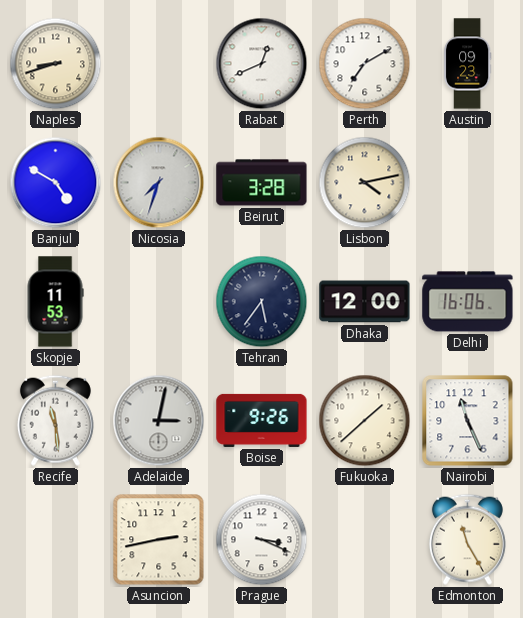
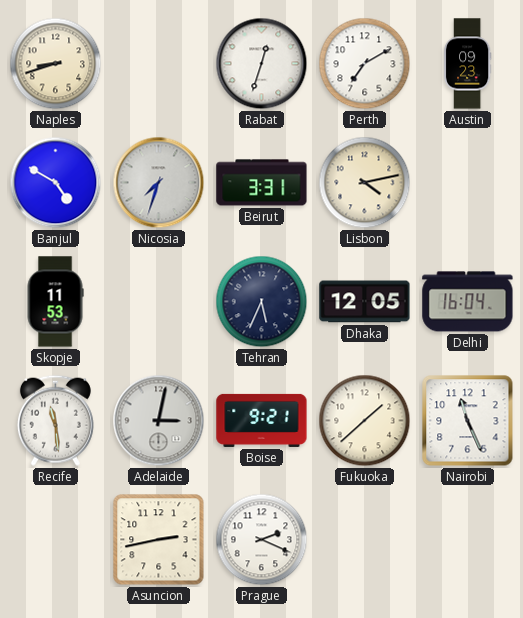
Rabat: 12:41 -> 12:33 (262, 64)
Beirut: 3:28 -> 3:31 (262, 183)
Tehran: 5:36 -> 5:34 (262, 302)
Dhaka: 12:00 -> 12:05 (365, 302)
Delhi: 16:06 -> 16:04 (468, 302)
Boise: 9:26 -> 9:21 (262, 420)
Prague: 3:19 -> 2:19 (262, 540)
Edmonton: 11:25 -> none (467, 539)
